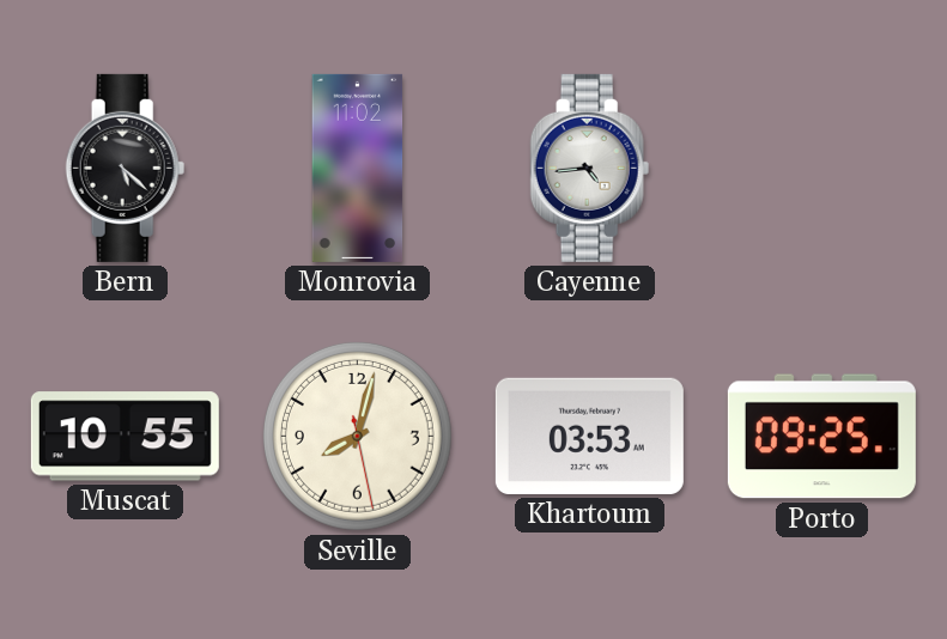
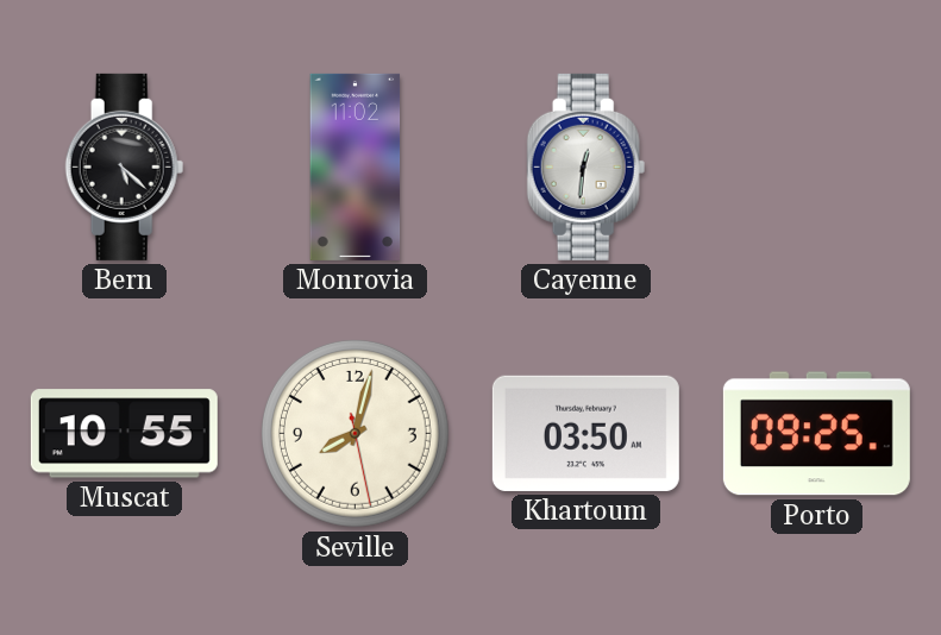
Cayenne: 4:44 -> 12:31 (586, 166)
Khartoum: 03:53 -> 03:50 (585, 433)
